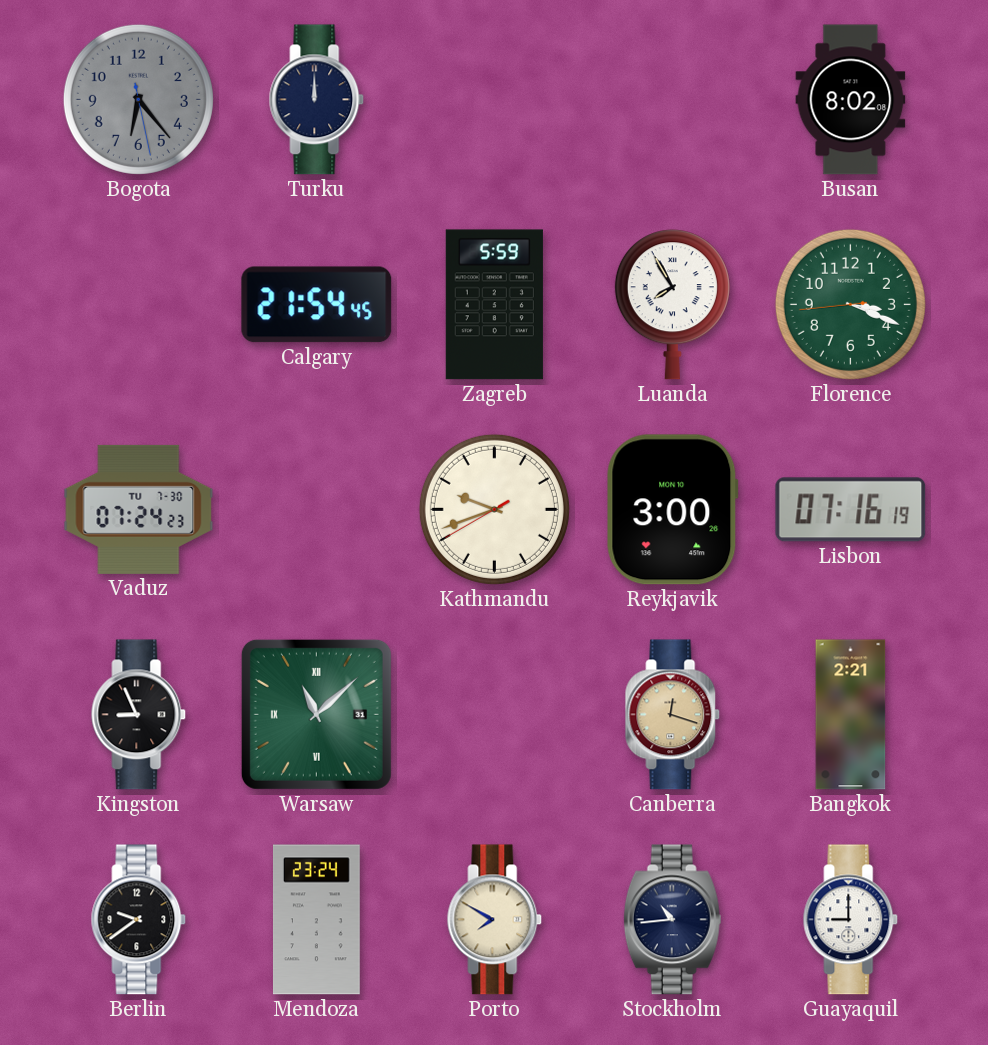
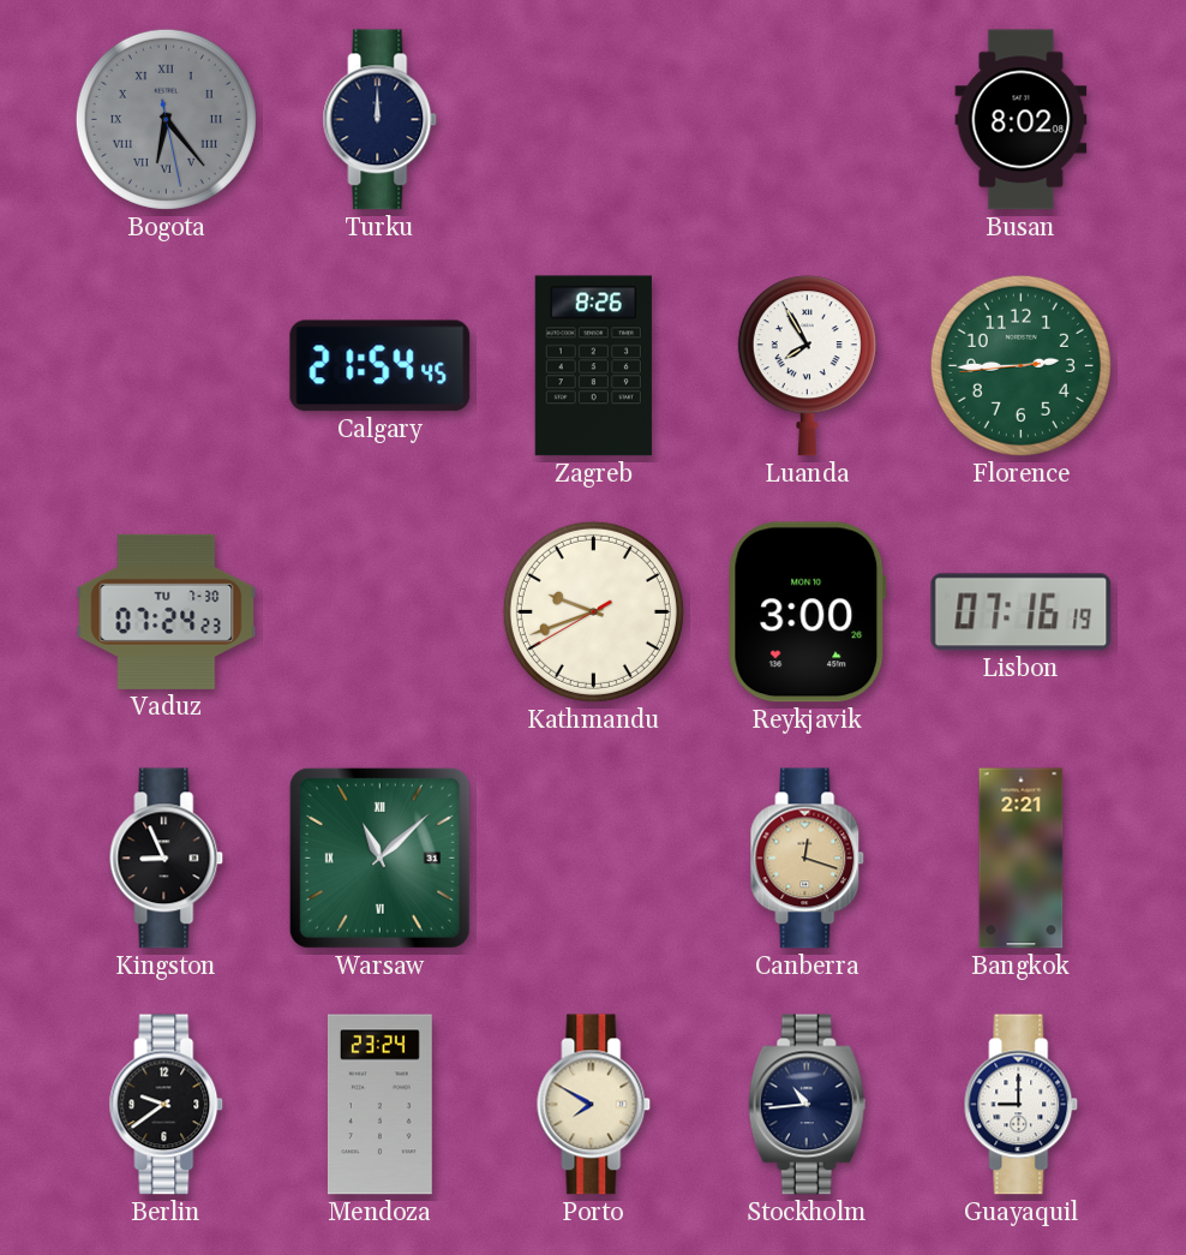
Bogota numerals: Arabic -> Roman (166, 119)
Zagreb: 5:59 -> 8:26 (593, 366)
Florence: 3:18 -> 2:44 (1020, 365)
